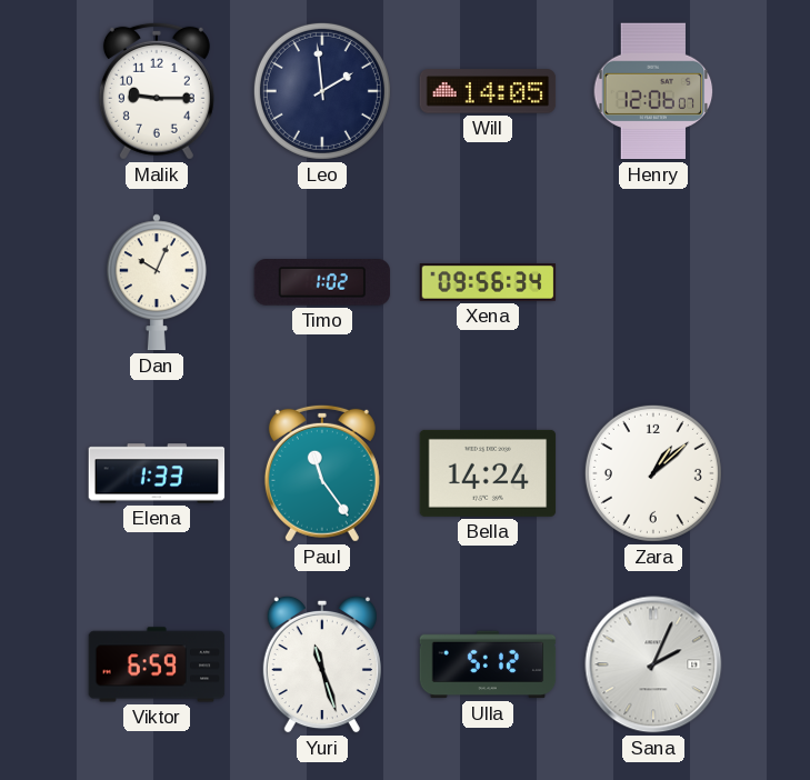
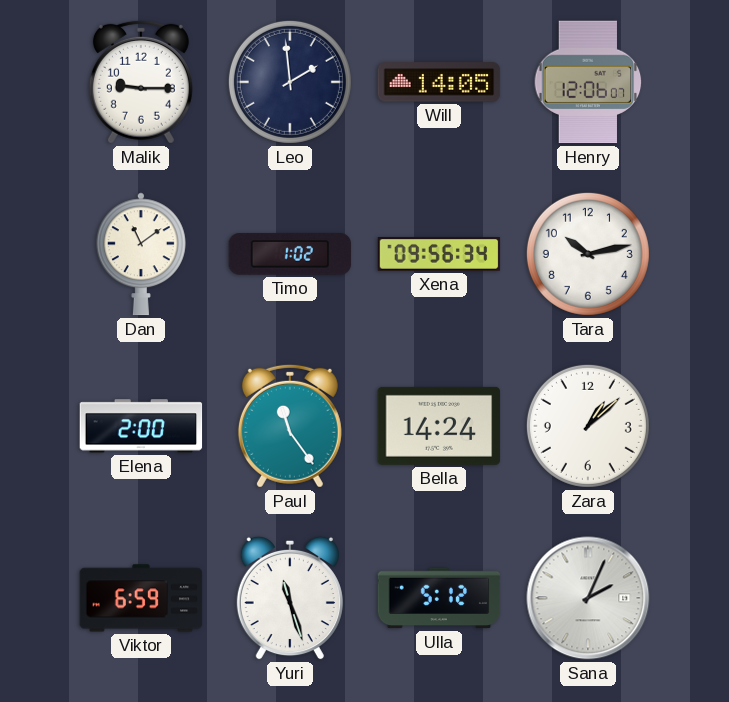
Dan: 10:04 -> 11:09 (141, 254)
Tara: none -> 10:13 (588, 254)
Elena: 1:33 -> 2:00 (141, 426)
